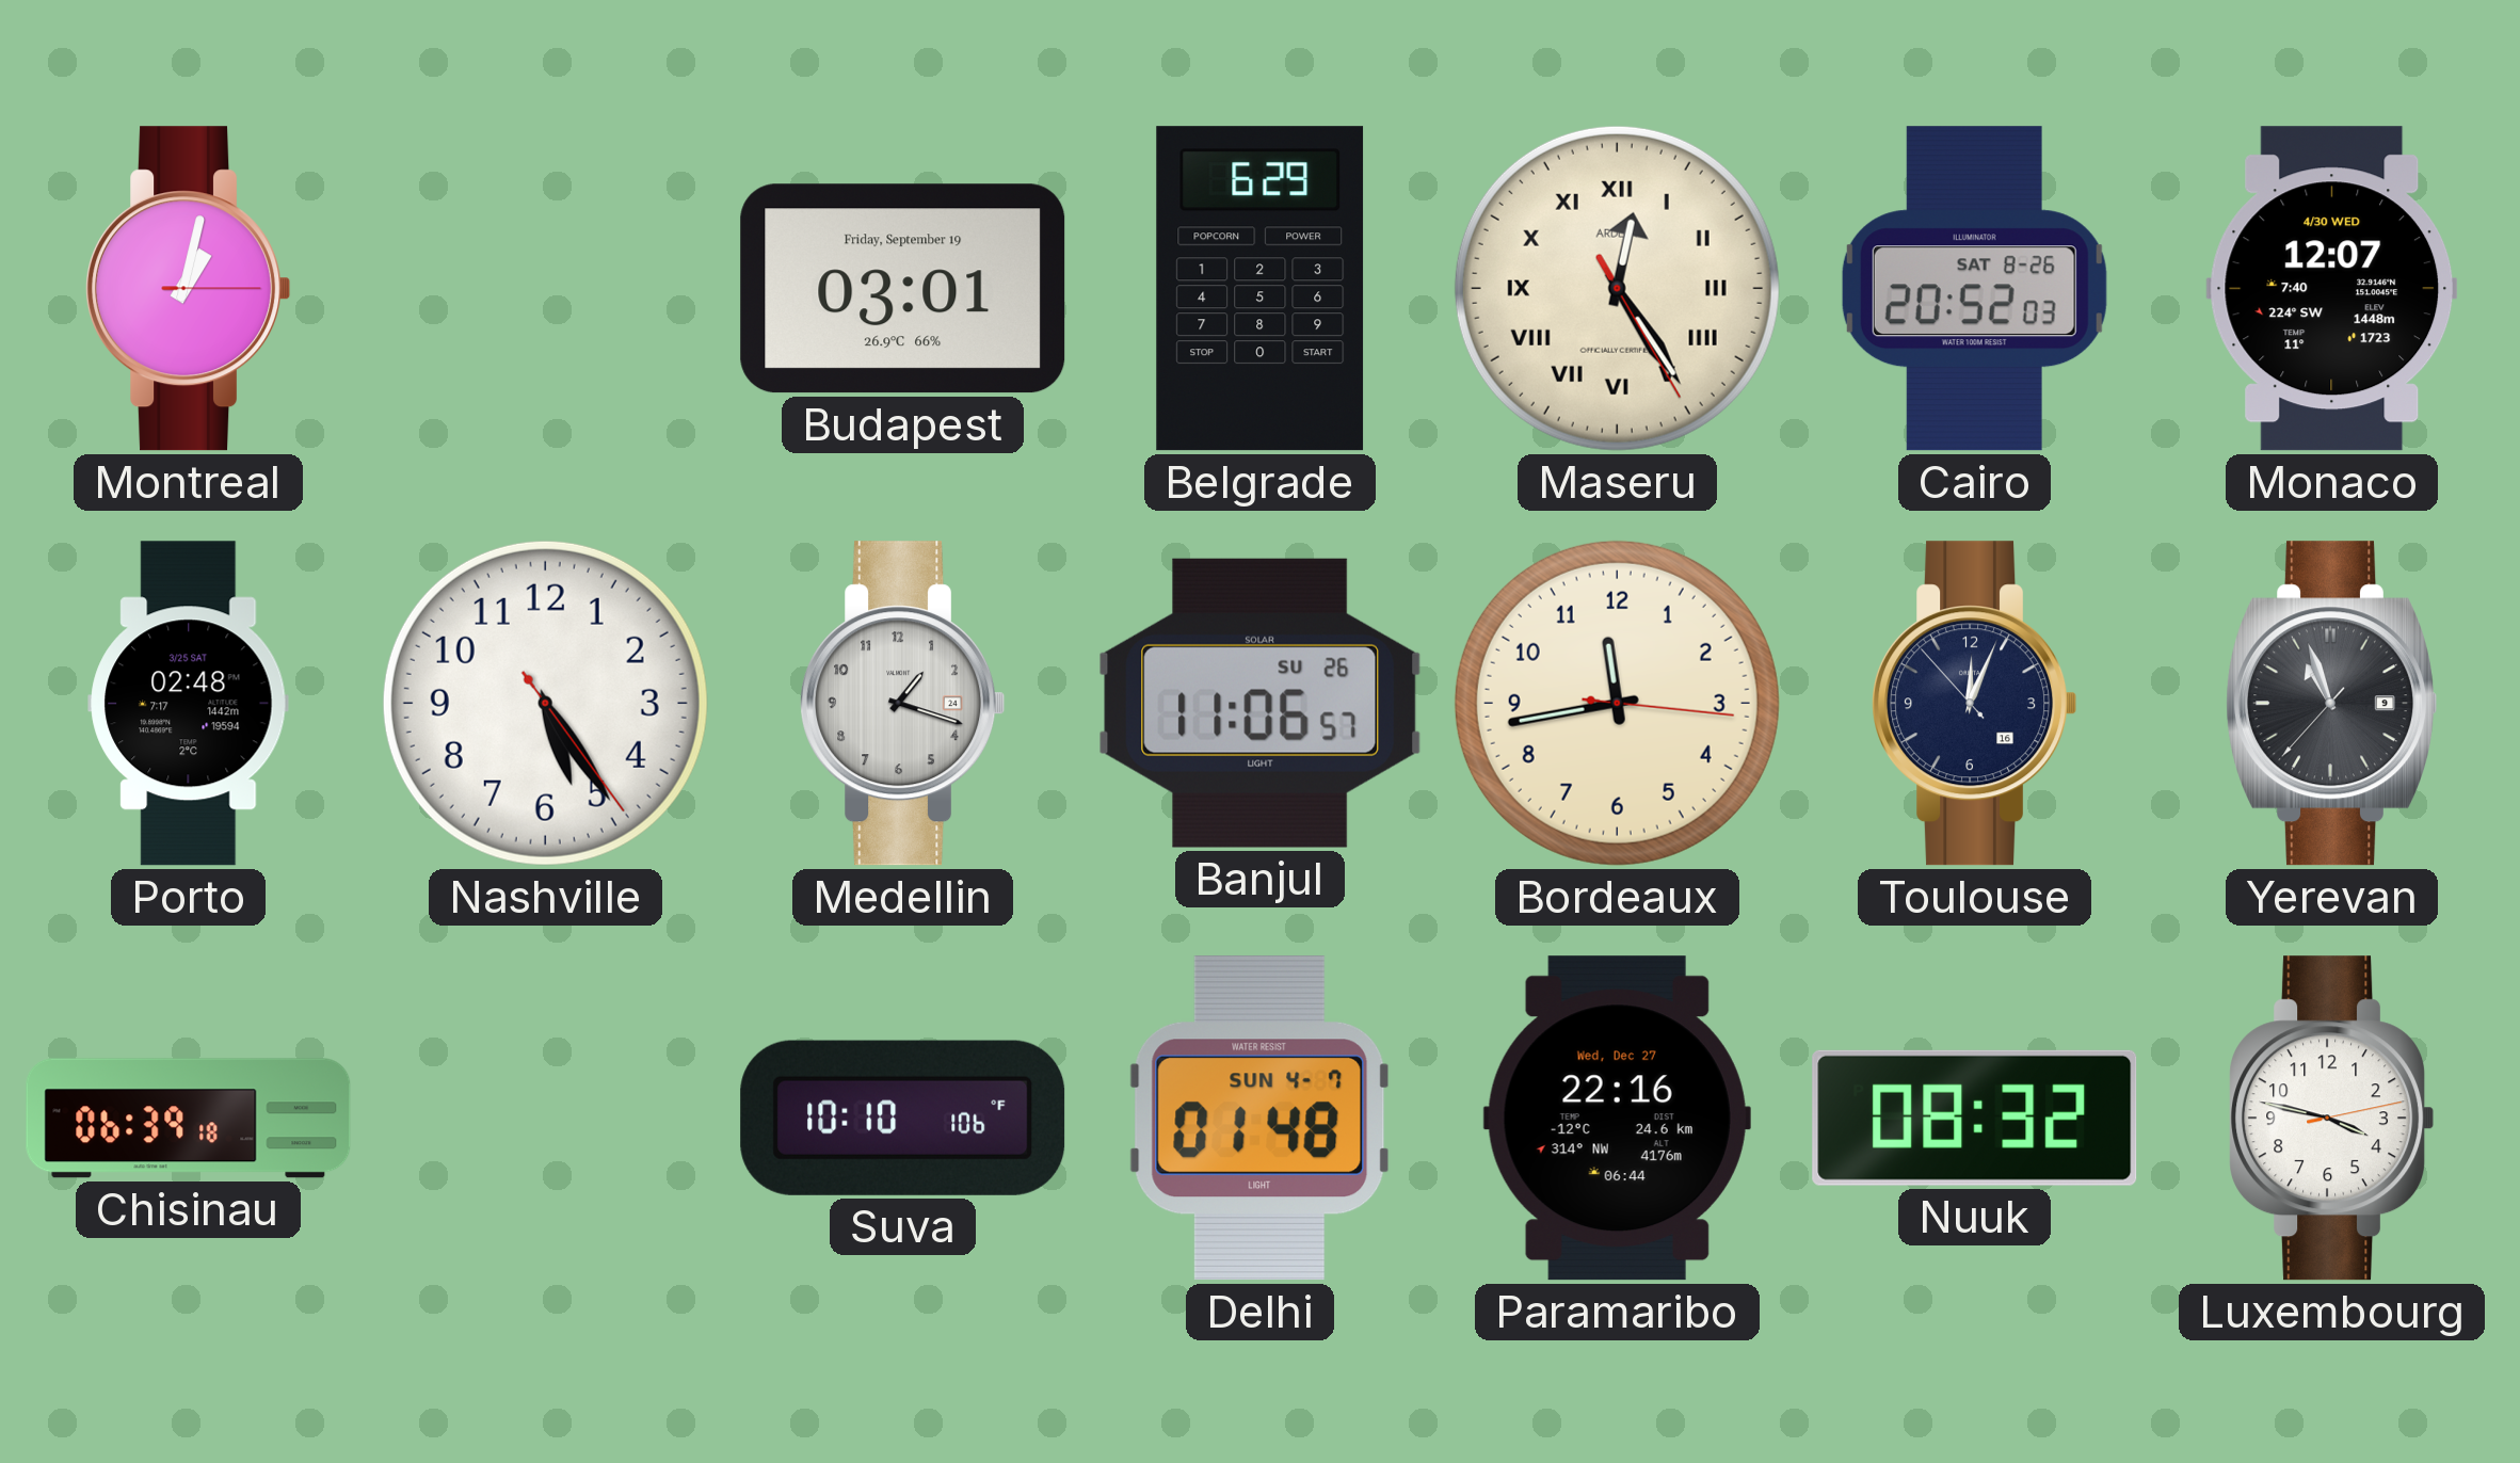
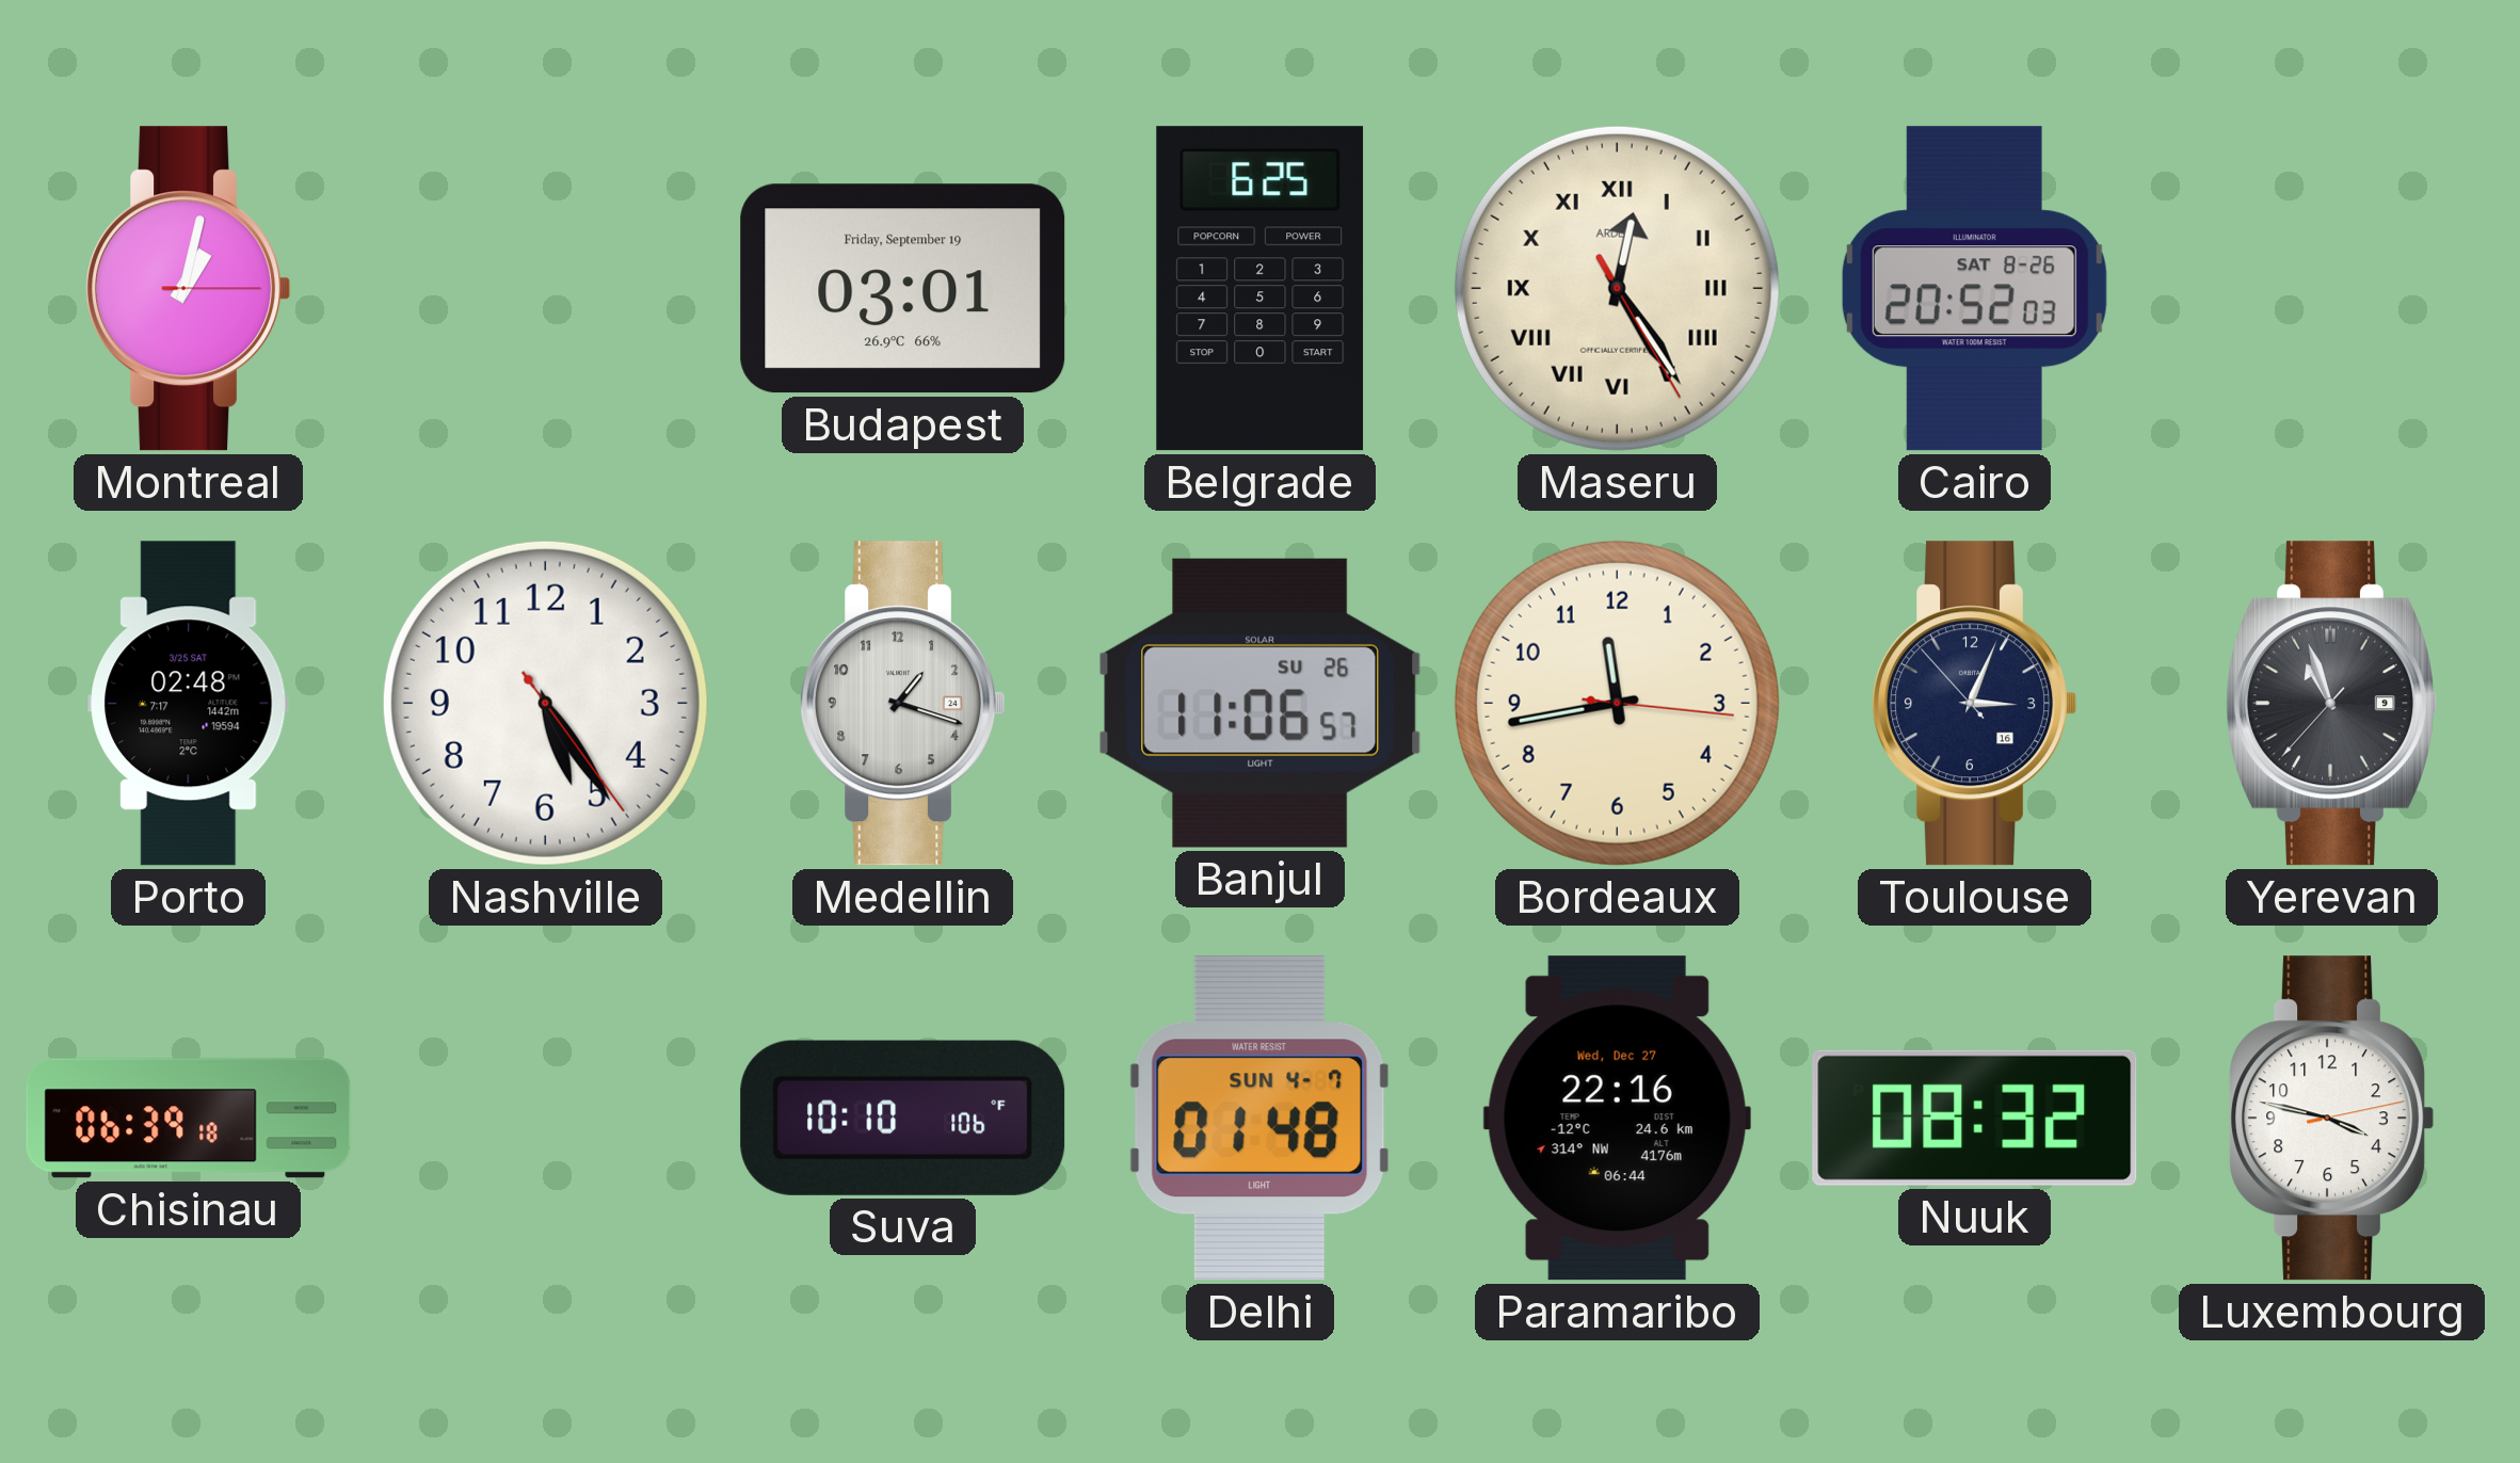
Belgrade: 6:29 -> 6:25 (1261, 289)
Monaco: 12:07 -> none (2332, 289)
Toulouse: 12:03 -> 3:03 (1975, 704)
